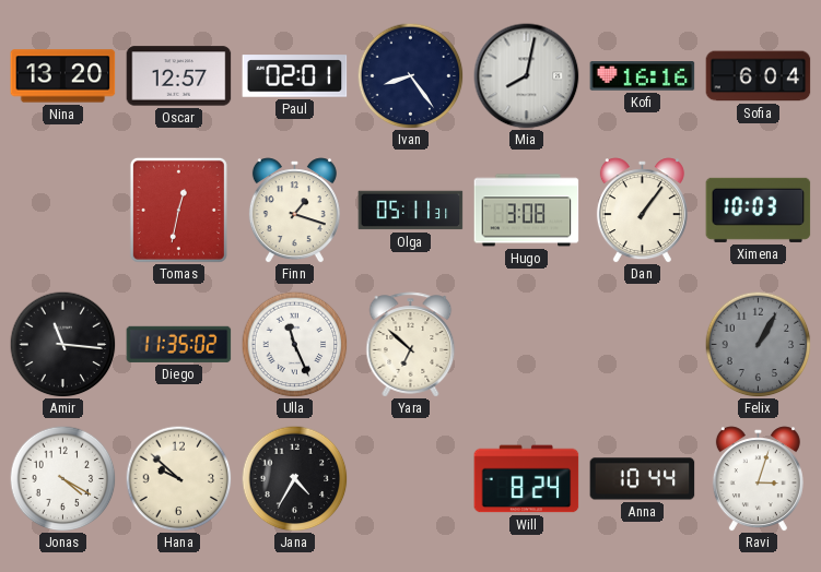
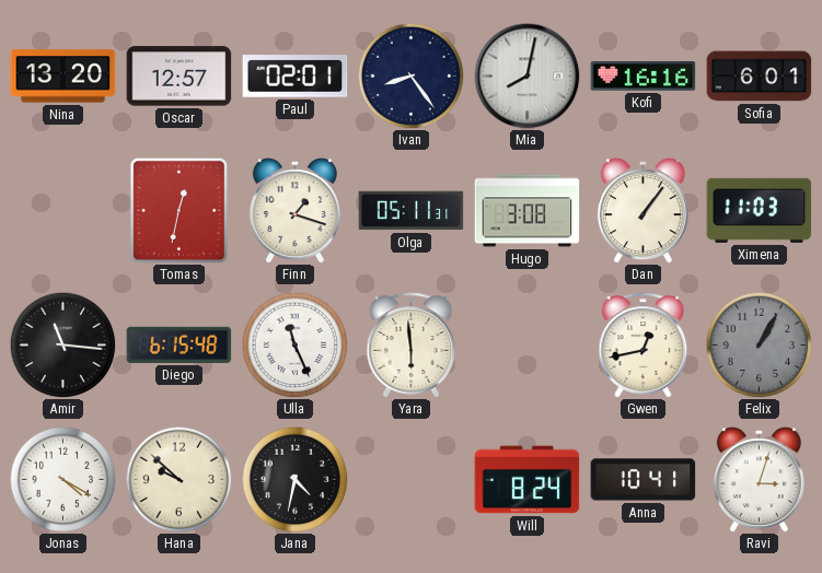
Sofia: 6:04 -> 6:01 (760, 77)
Ximena: 10:03 -> 11:03 (760, 210)
Diego: 11:35 -> 6:15 (180, 344)
Yara: 6:52 -> 5:59 (412, 346)
Gwen: none -> 12:43 (644, 346)
Jana: 4:35 -> 4:32 (294, 479)
Anna: 10:44 -> 10:41 (644, 480)
